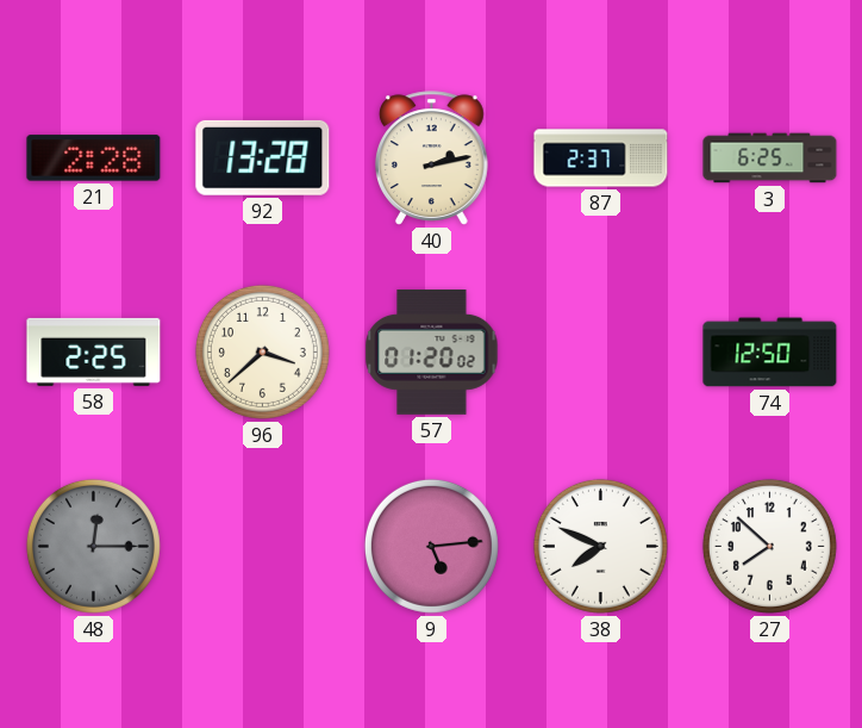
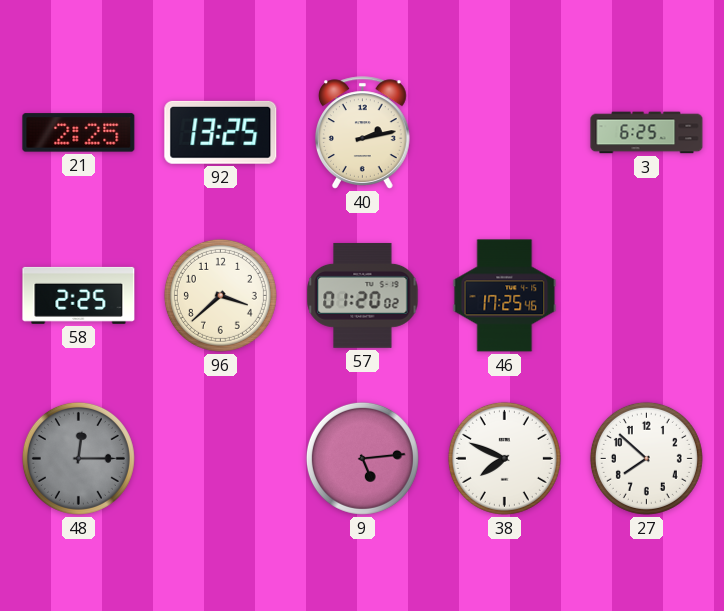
21: 2:28 -> 2:25 (79, 133)
92: 13:28 -> 13:25 (221, 132)
87: 2:37 -> none (601, 158)
46: none -> 17:25 (505, 296)
74: 12:50 -> none (770, 353)
